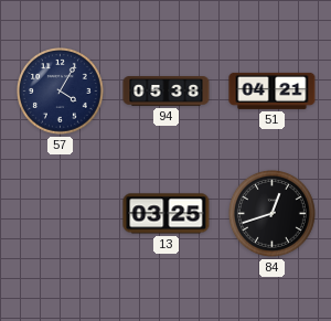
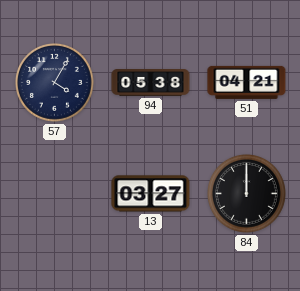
13: 03:25 -> 03:27 (151, 194)
84: 12:42 -> 12:00 (247, 194)
